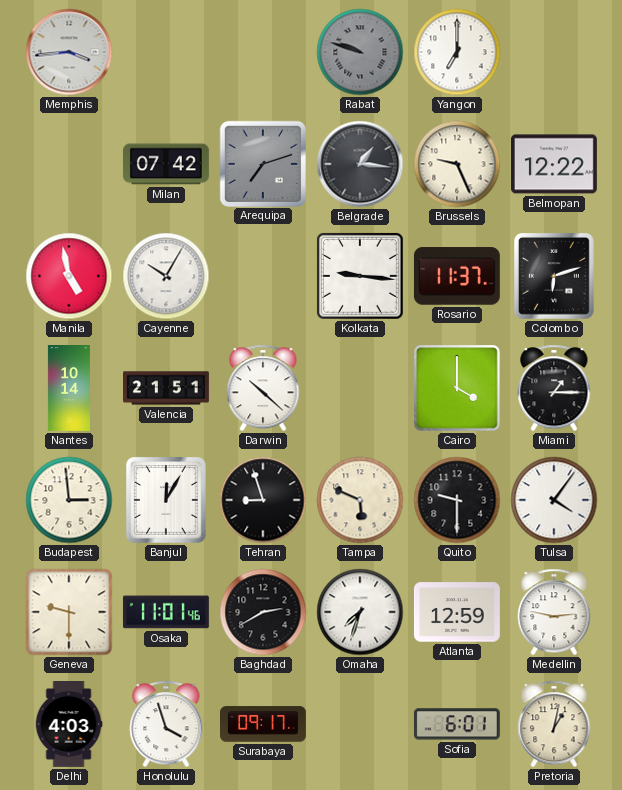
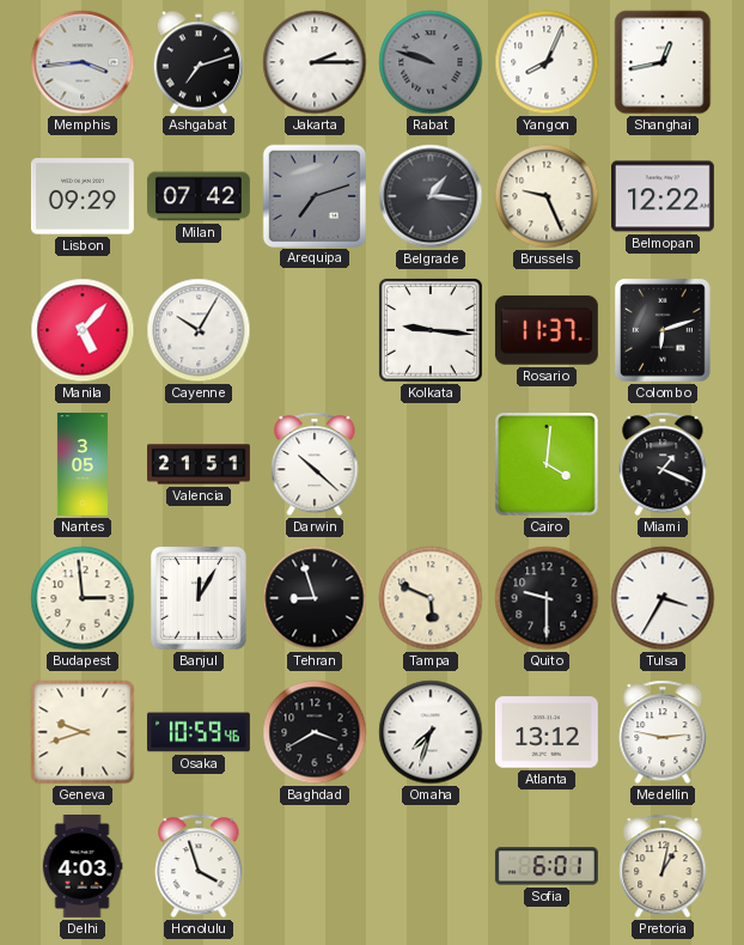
Ashgabat: none -> 7:12 (199, 62)
Jakarta: none -> 2:15 (315, 62)
Yangon: 7:00 -> 8:04 (547, 62)
Shanghai: none -> 12:43 (663, 62)
Lisbon: none -> 09:29 (83, 196)
Manila: 4:58 -> 5:07 (83, 330)
Nantes: 10:14 -> 3:05 (83, 465)
Cairo: 4:00 -> 4:01 (547, 464)
Miami: 1:15 -> 1:19 (663, 464)
Tulsa: 4:06 -> 3:35 (663, 598)
Geneva: 9:30 -> 9:42 (83, 732)
Osaka: 11:01 -> 10:59 (199, 732)
Baghdad: 2:40 -> 3:40 (315, 732)
Atlanta: 12:59 -> 13:12 (547, 732)
Surabaya: 09:17 -> none (264, 724)
